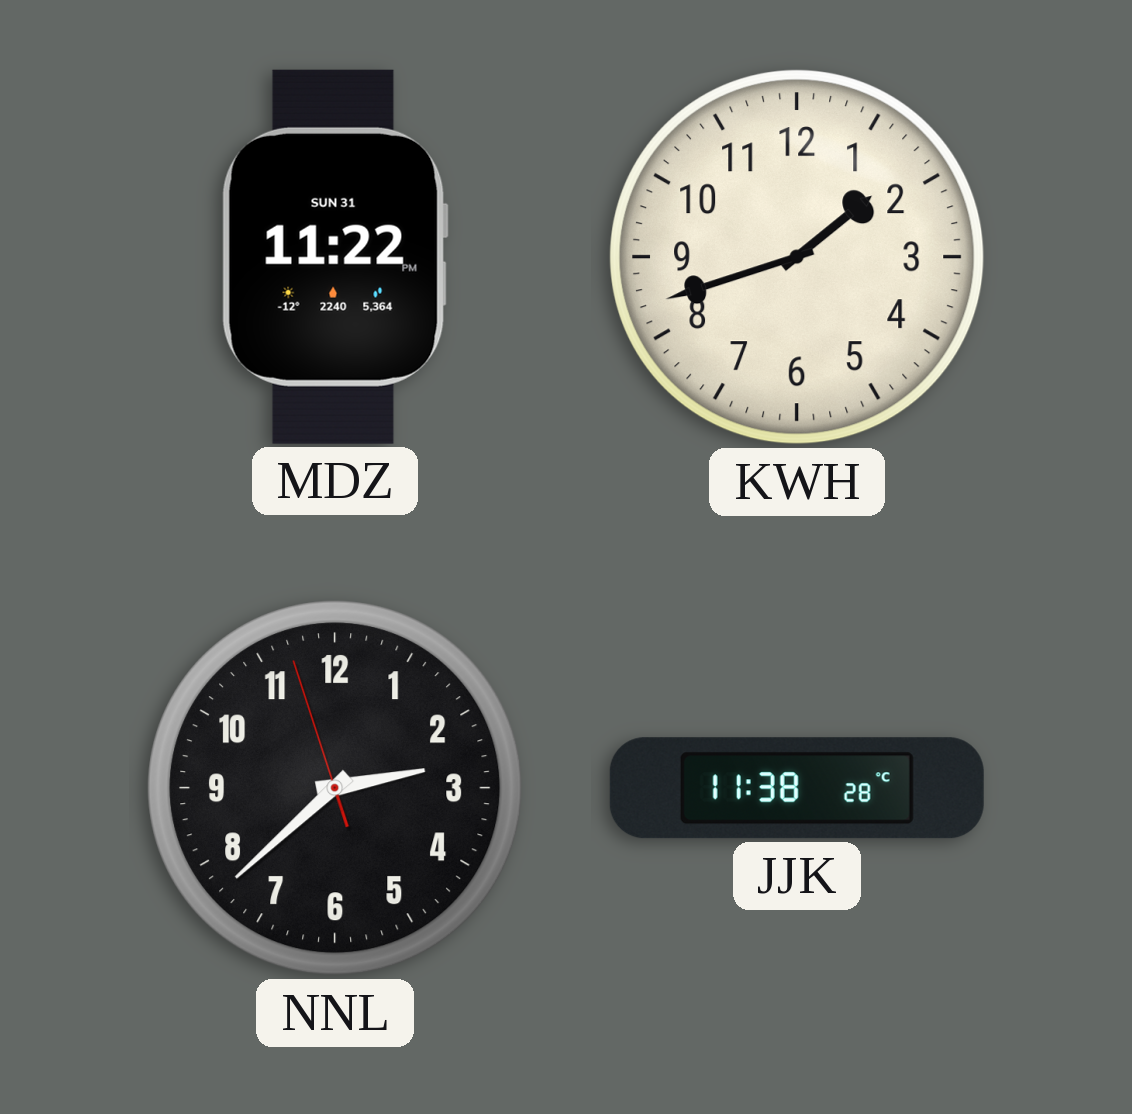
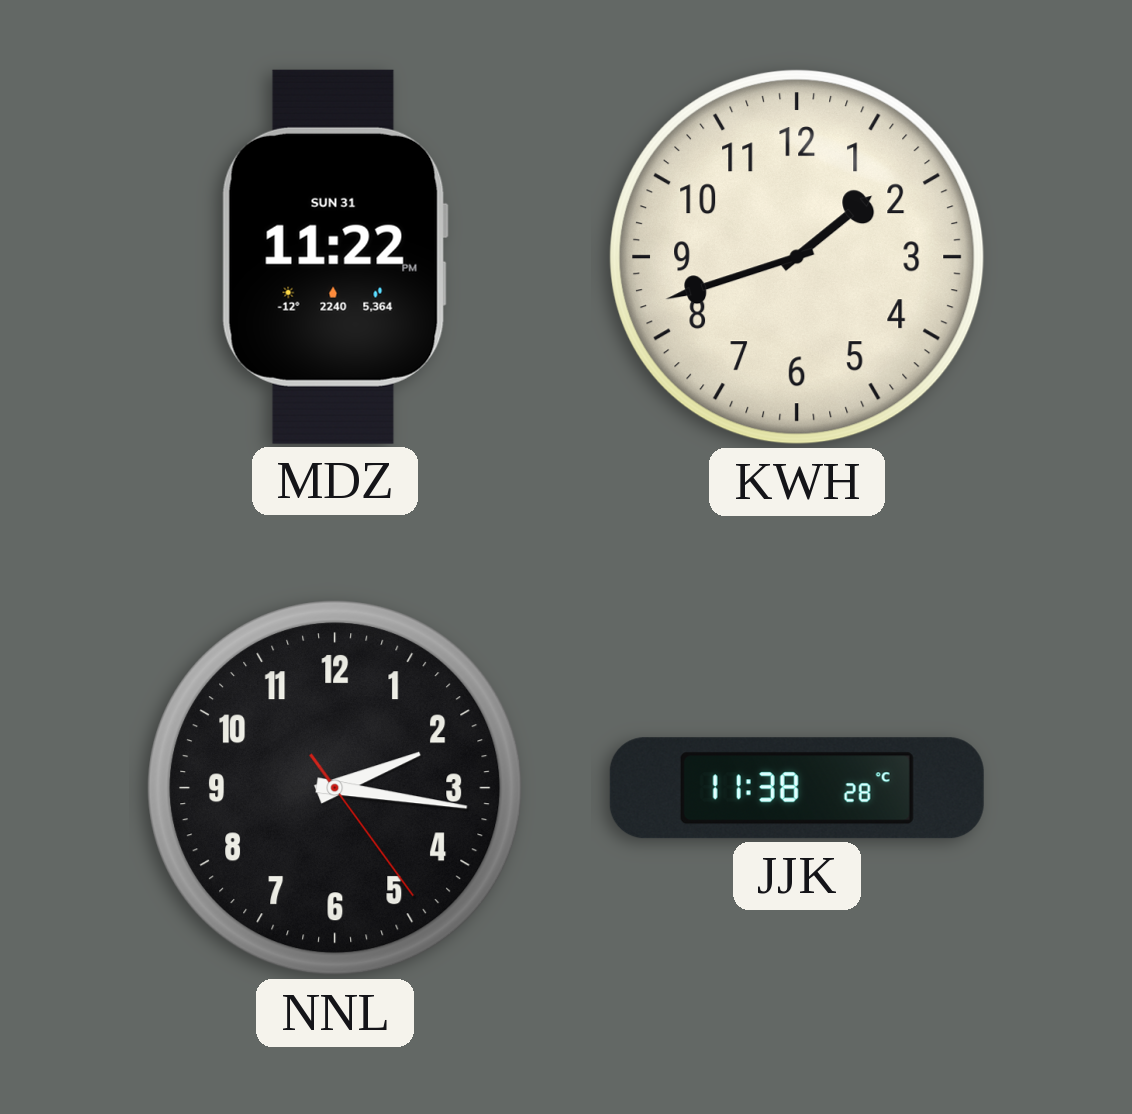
NNL: 2:37 -> 2:16 (335, 788)
